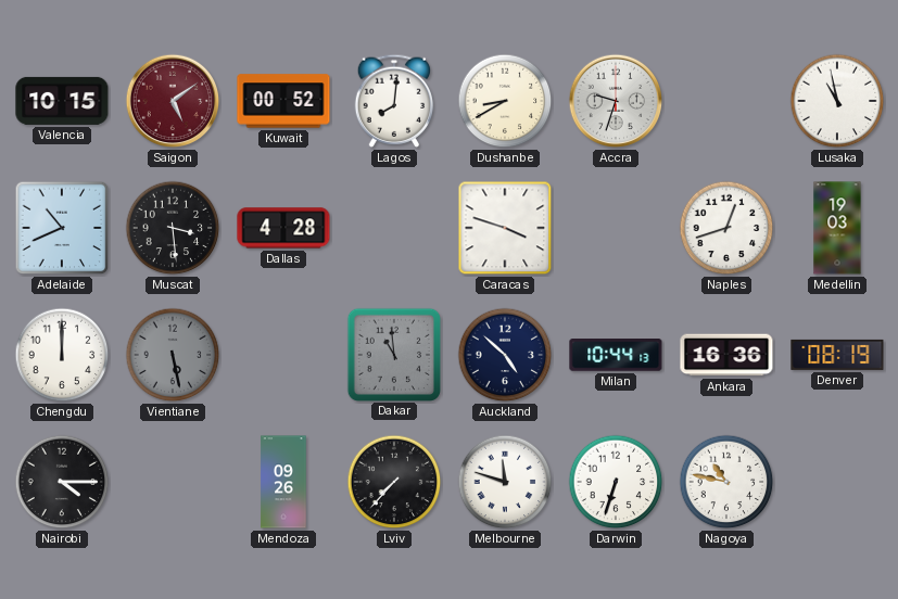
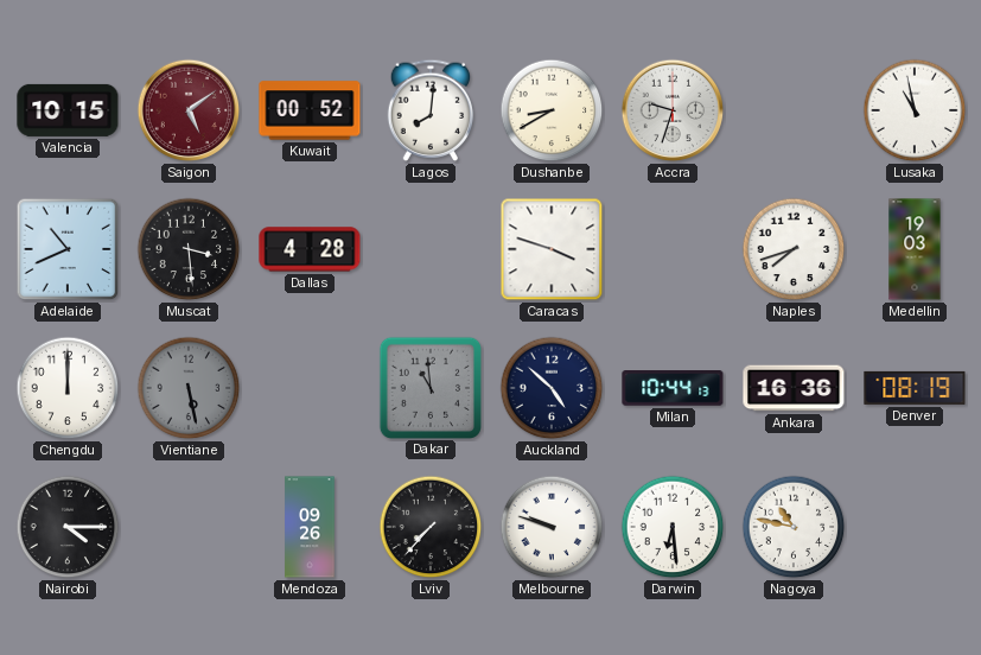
Naples: 12:42 -> 7:42 (794, 249)
Melbourne: 11:48 -> 9:48 (552, 527)
Darwin: 6:33 -> 6:29 (673, 527)
